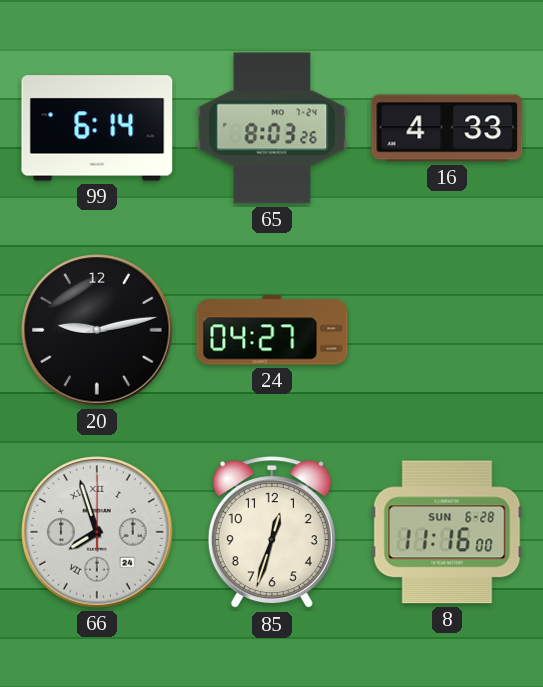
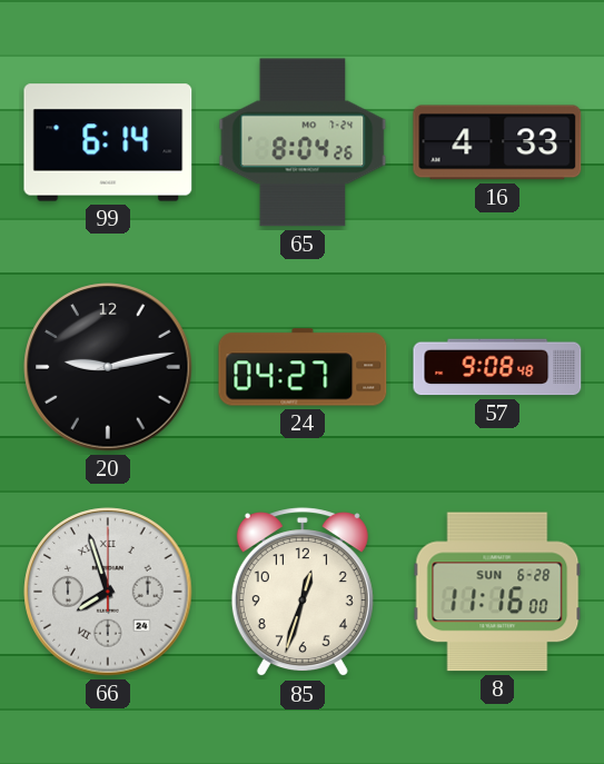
65: 8:03 -> 8:04 (303, 142)
57: none -> 9:08 (497, 367)
